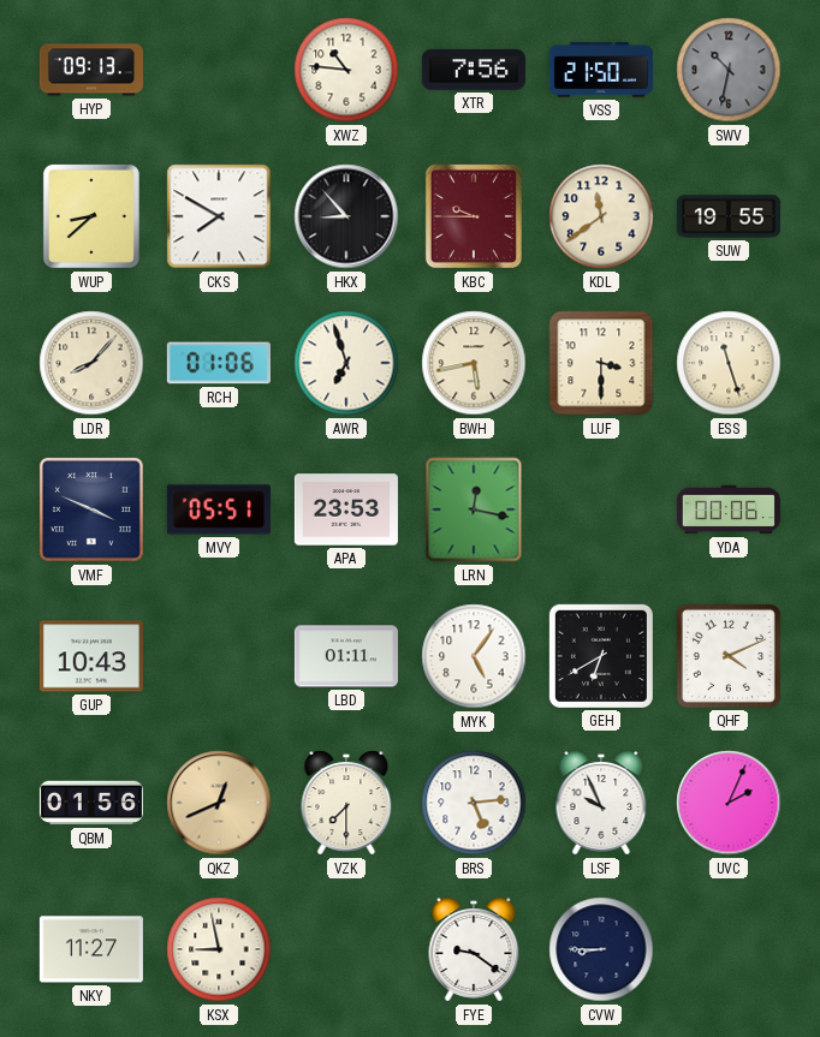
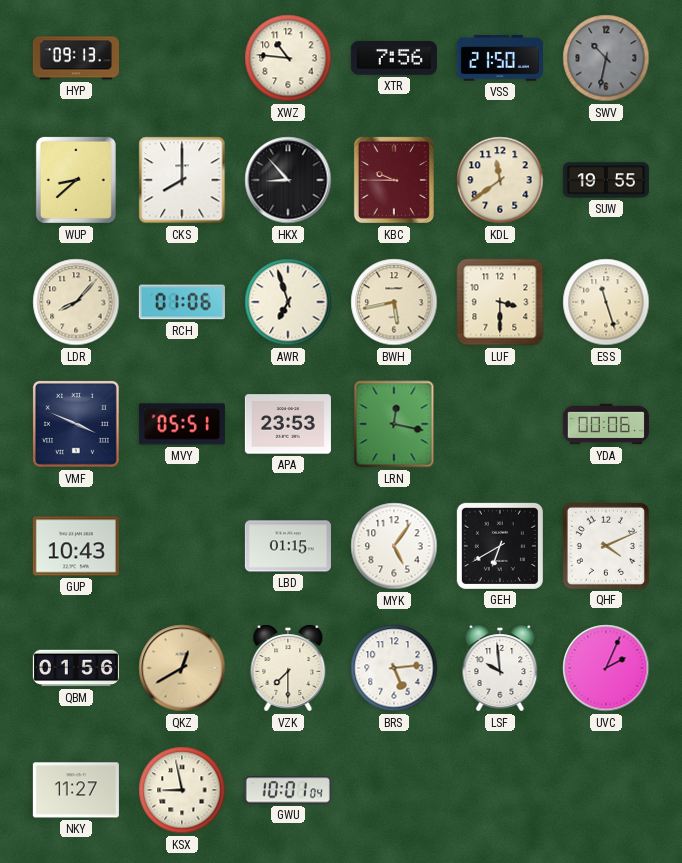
CKS: 7:50 -> 8:00 (182, 180)
LBD: 01:11 -> 01:15 (288, 546)
QKZ: 12:41 -> 12:40 (182, 668)
LSF: 9:56 -> 9:59 (500, 668)
GWU: none -> 10:01 (288, 790)
FYE: 9:21 -> none (474, 949)
CVW: 8:45 -> none (601, 949)
